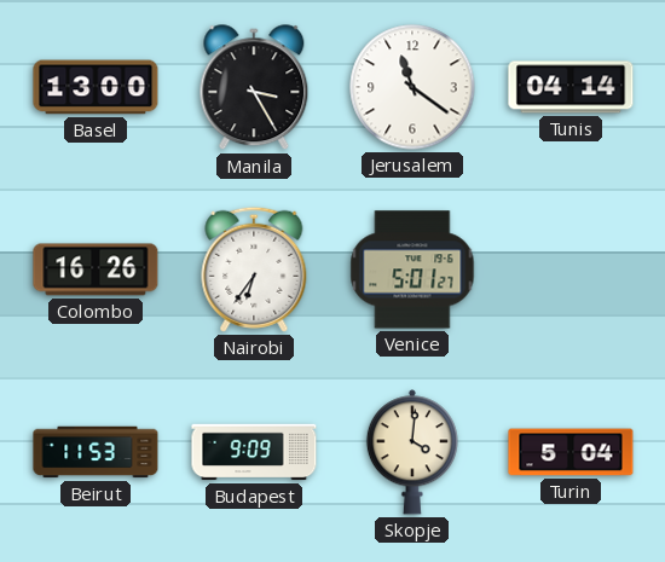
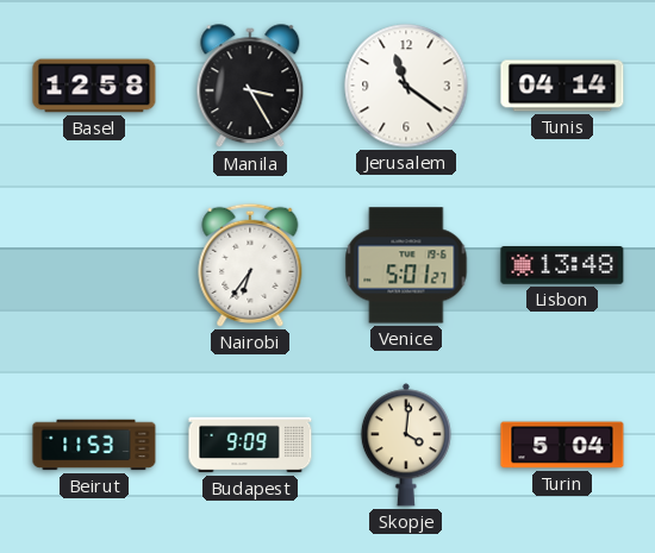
Basel: 13:00 -> 12:58 (94, 86)
Colombo: 16:26 -> none (96, 270)
Lisbon: none -> 13:48 (562, 265)
